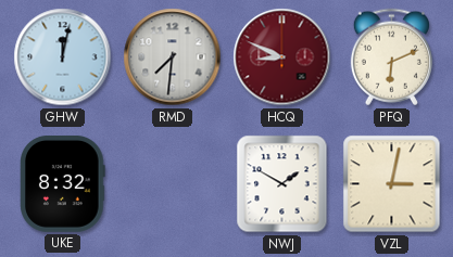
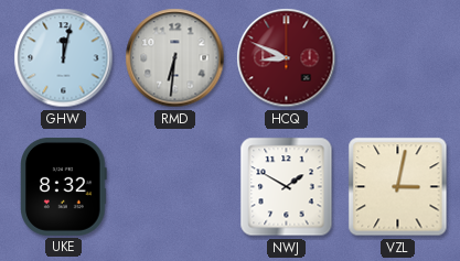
RMD: 7:31 -> 6:31 (175, 58)
PFQ: 6:11 -> none (391, 57)
